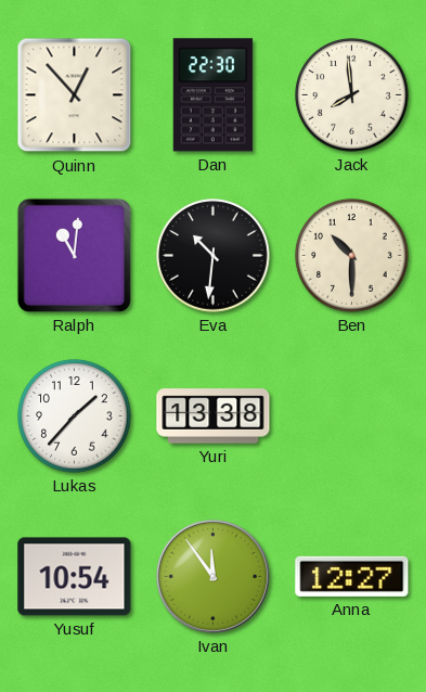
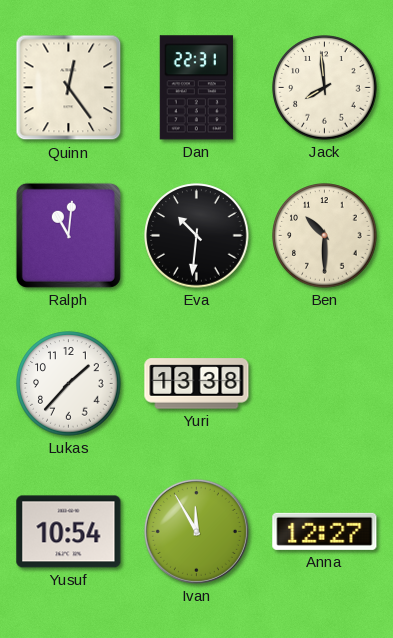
Quinn: 12:53 -> 12:24 (69, 88)
Dan: 22:30 -> 22:31 (196, 88)
Ivan: 11:54 -> 11:55 (196, 531)
